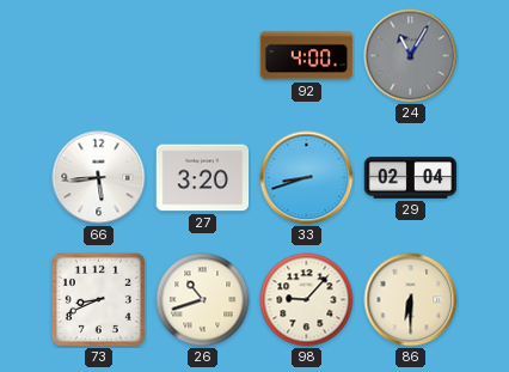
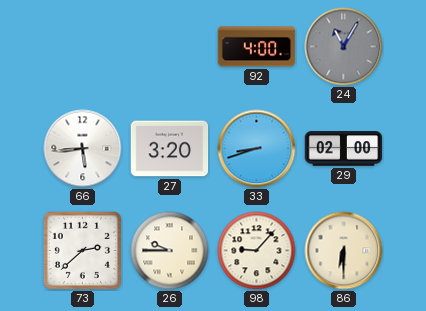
29: 02:04 -> 02:00 (344, 149)
73: 8:41 -> 2:38 (82, 250)
26: 10:42 -> 9:45 (170, 251)
